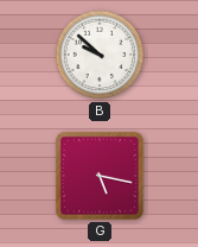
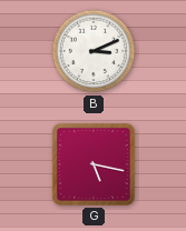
B: 9:52 -> 3:11 (94, 51)
